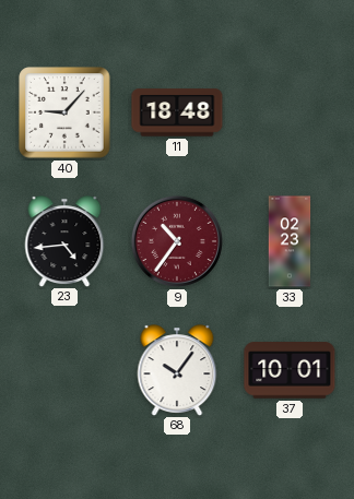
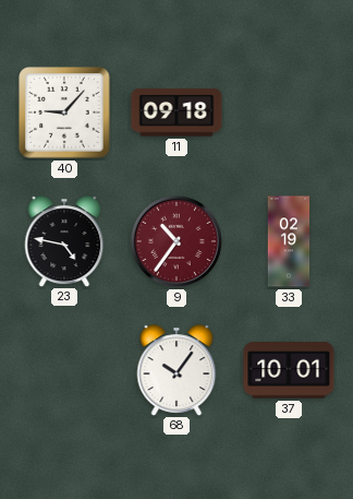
11: 18:48 -> 09:18 (176, 112)
23: 4:44 -> 4:47 (64, 241)
33: 02:23 -> 02:19 (289, 241)
